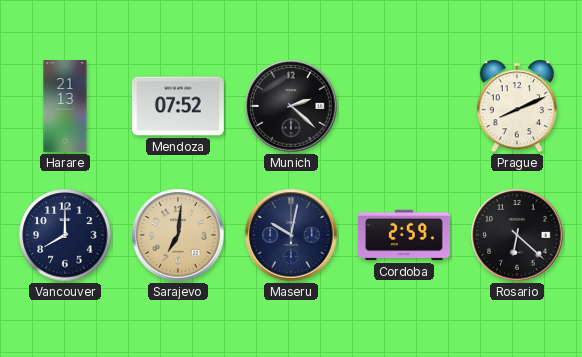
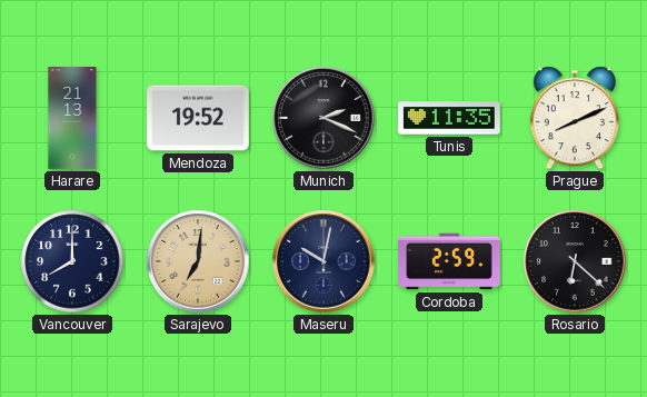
Mendoza: 07:52 -> 19:52 (199, 118)
Munich: 2:22 -> 2:19 (323, 118)
Tunis: none -> 11:35 (450, 118)
